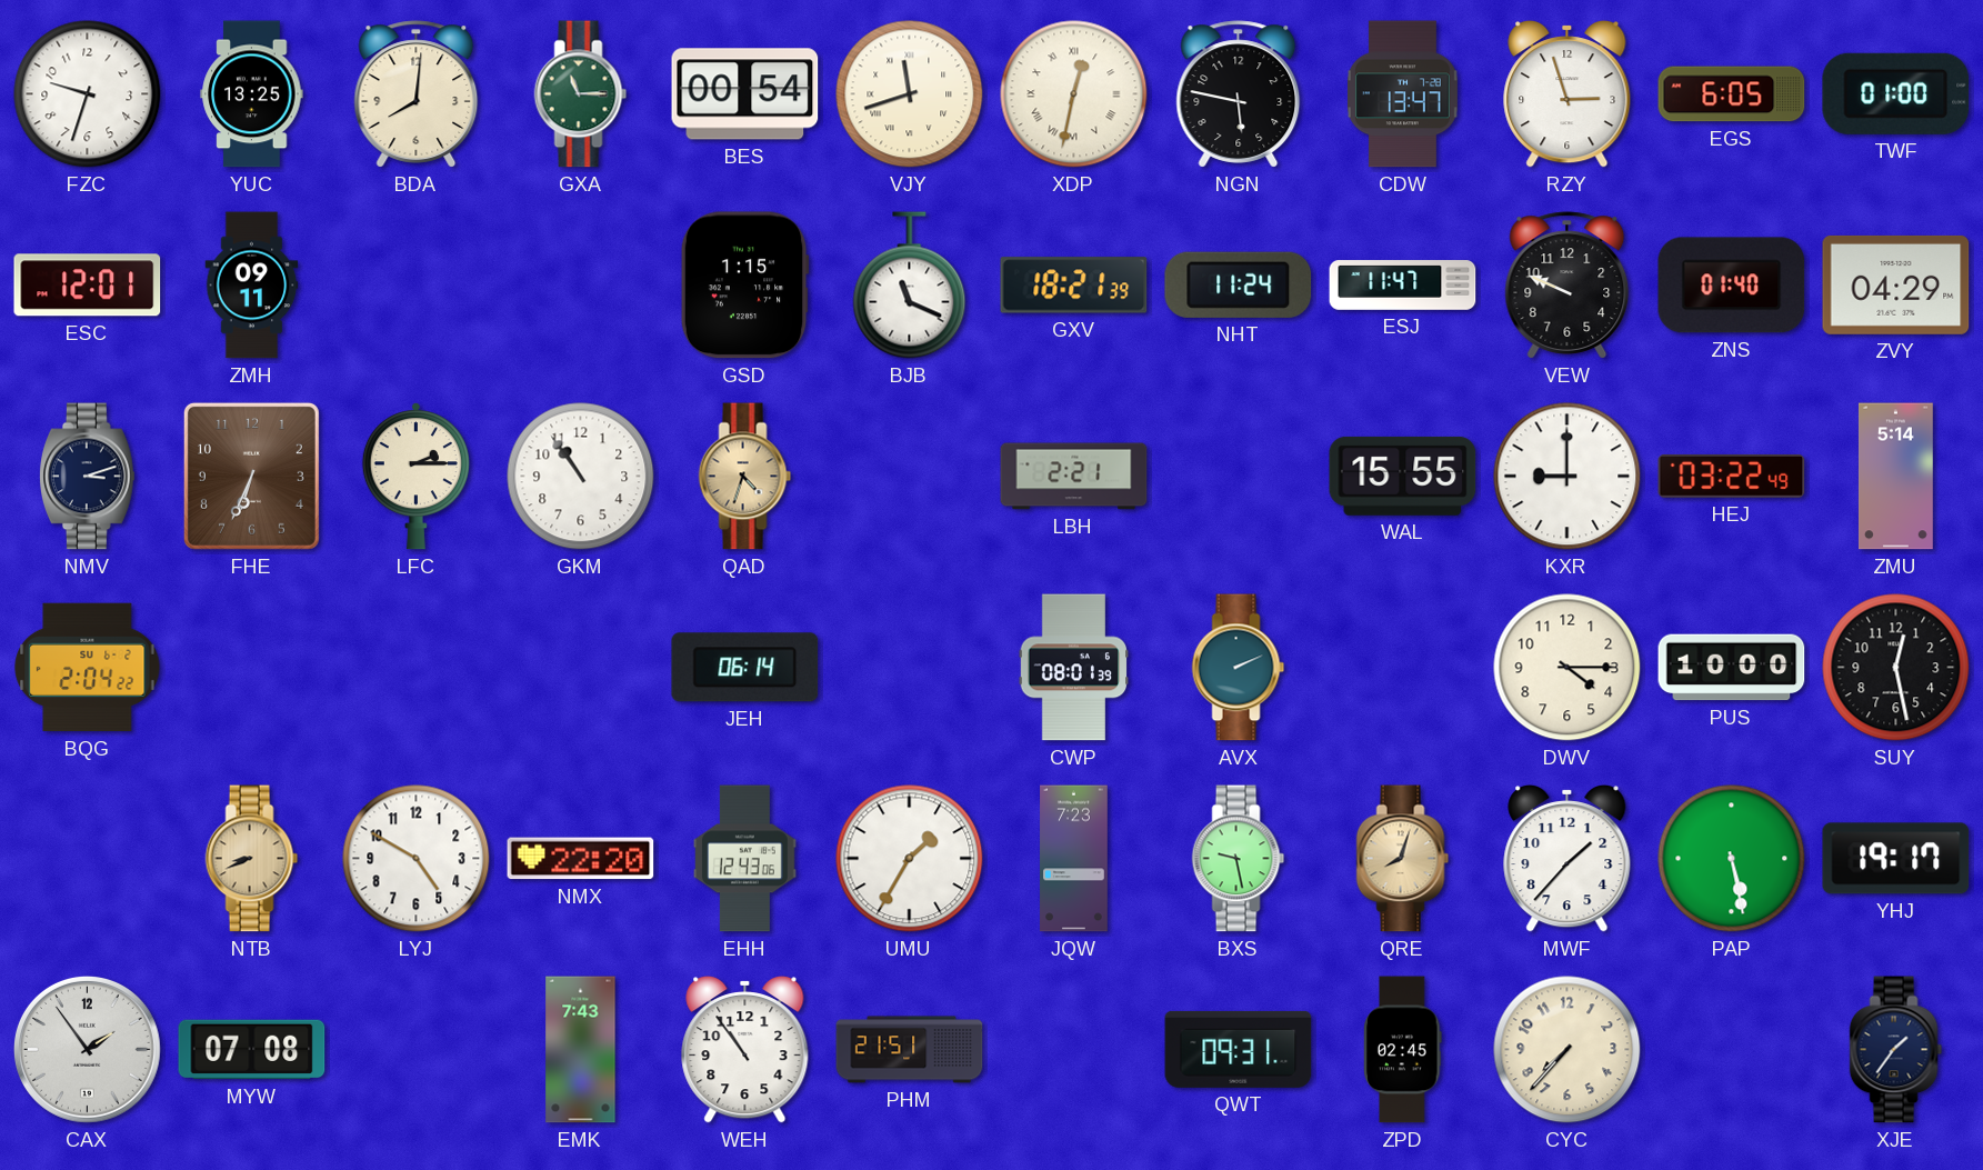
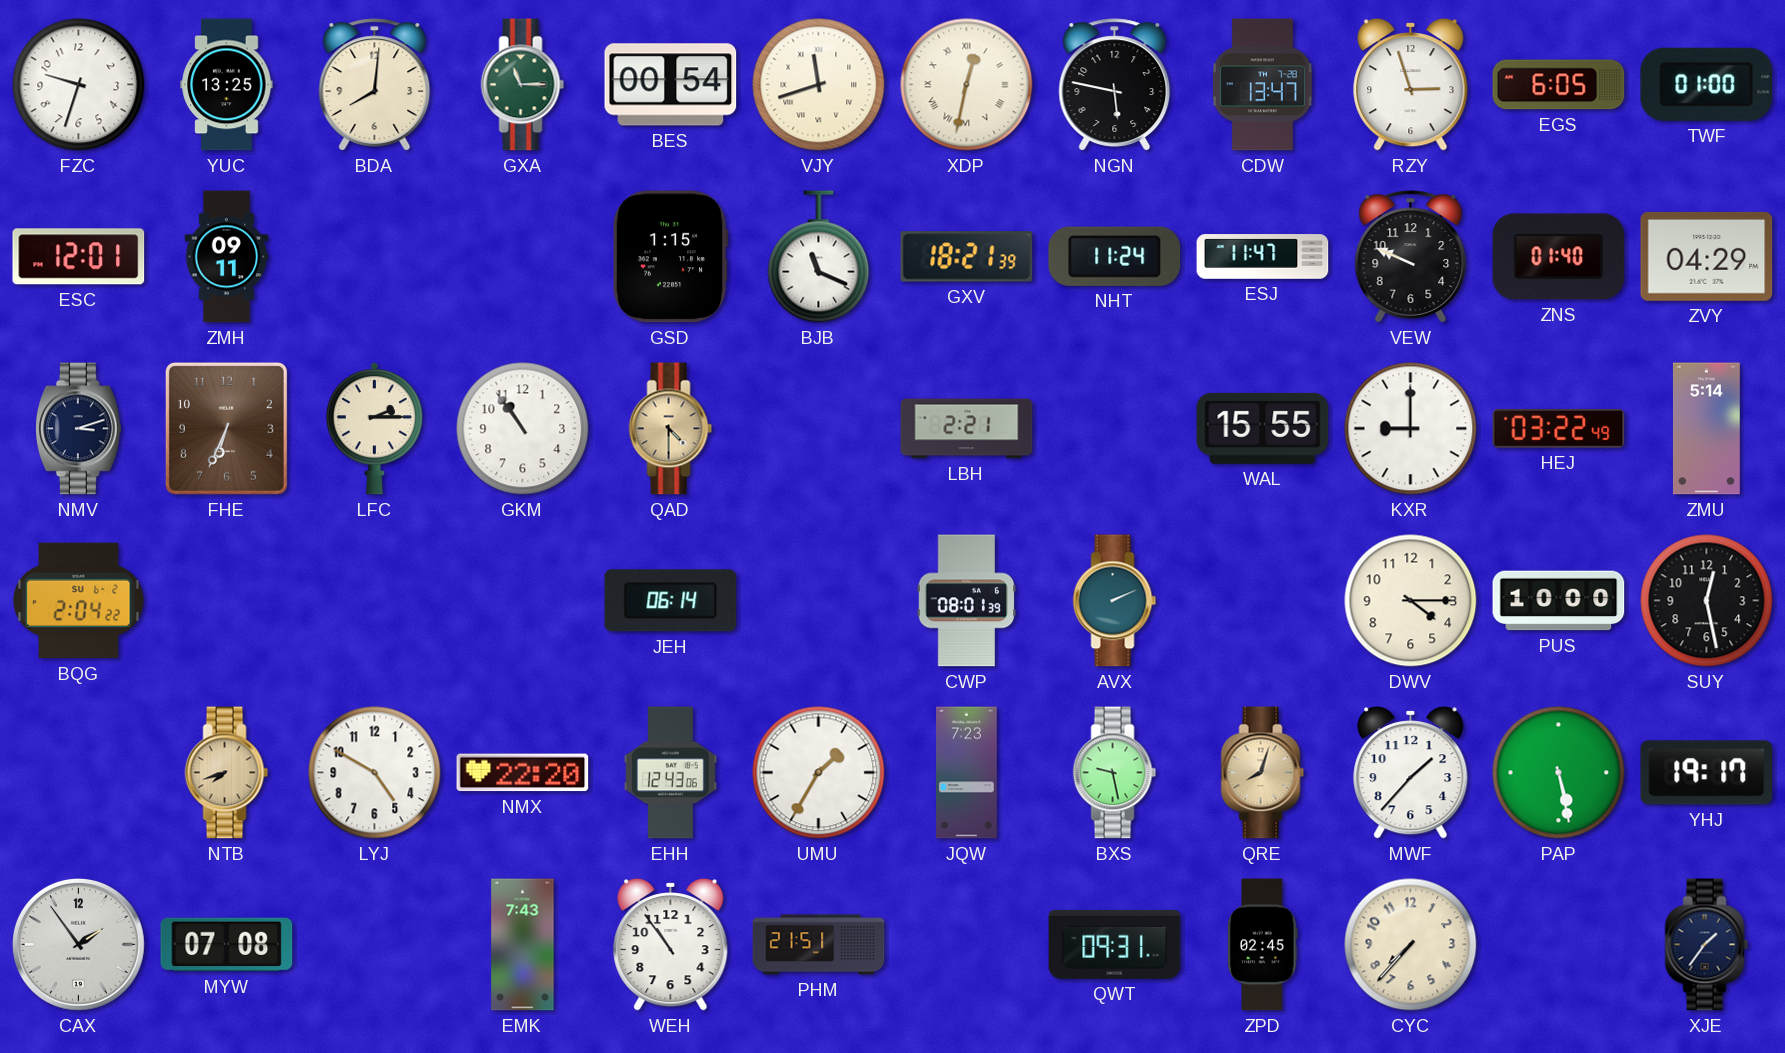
QAD: 4:33 -> 4:30 (671, 429)
NTB: 8:41 -> 7:42 (227, 773)
